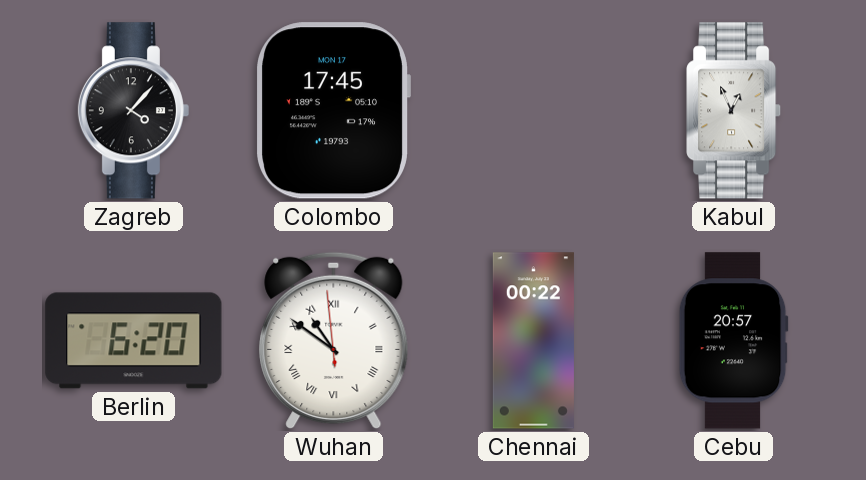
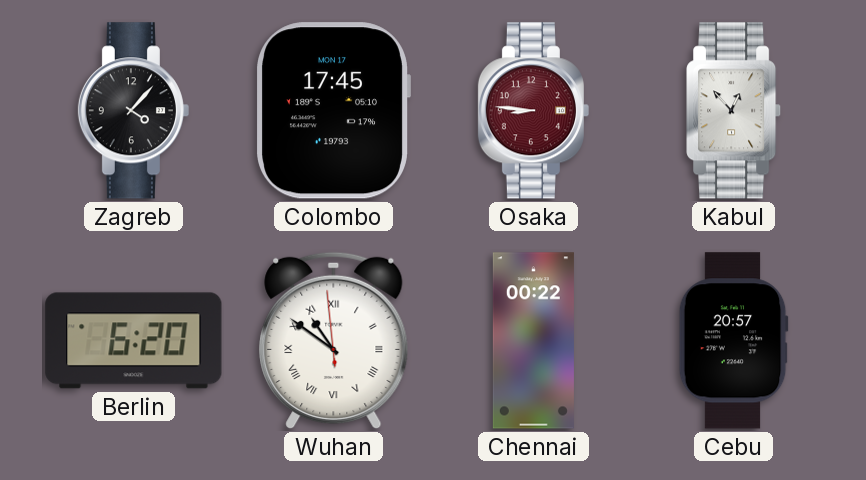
Osaka: none -> 8:46 (533, 111)
Kabul: 12:56 -> 12:53 (734, 111)
